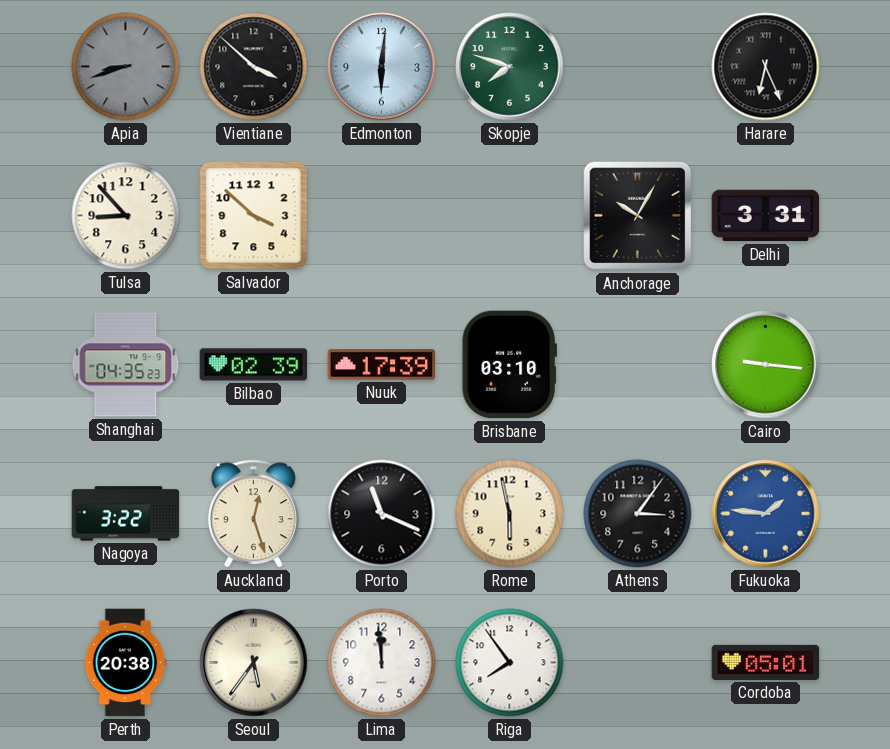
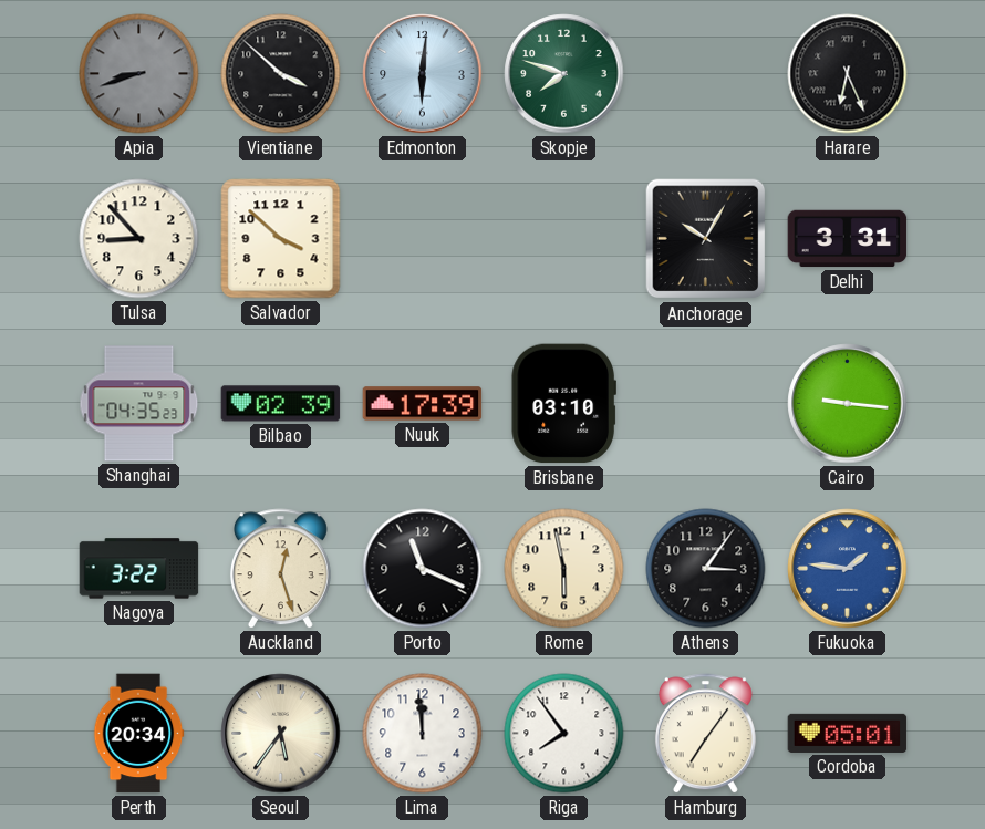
Perth: 20:38 -> 20:34 (138, 734)
Hamburg: none -> 7:06 (705, 734)
